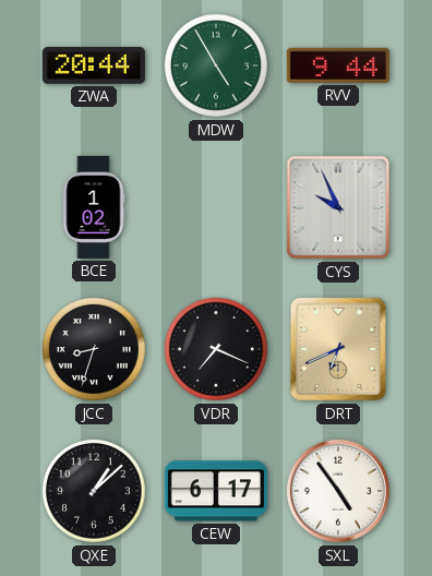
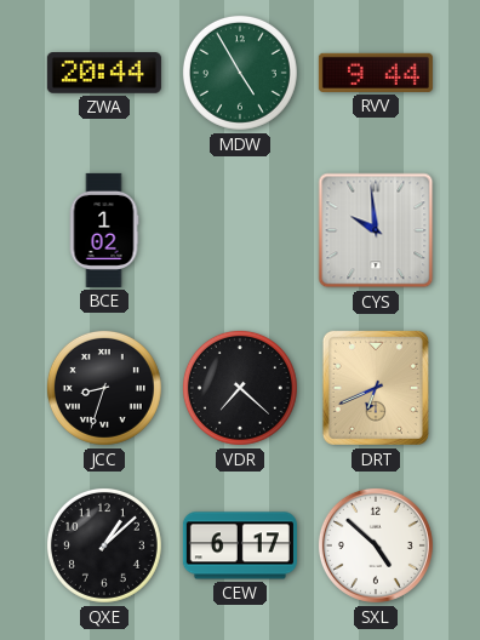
CYS: 9:56 -> 9:59 (376, 230)
VDR: 7:19 -> 7:22 (240, 388)
SXL: 4:54 -> 4:52 (376, 545)
